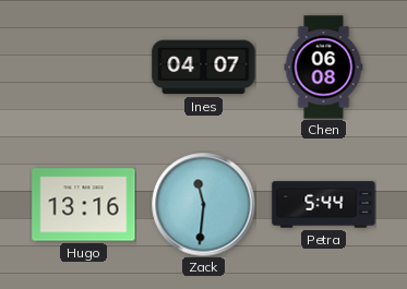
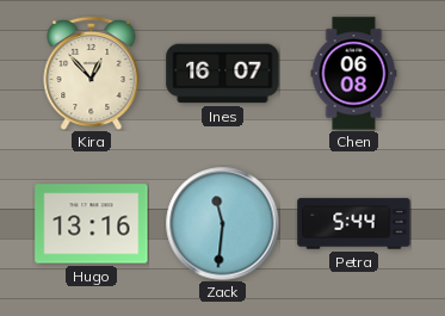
Kira: none -> 12:53 (92, 73)
Ines: 04:07 -> 16:07 (223, 74)
